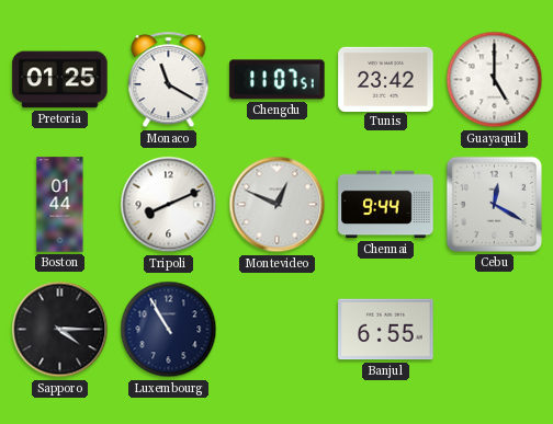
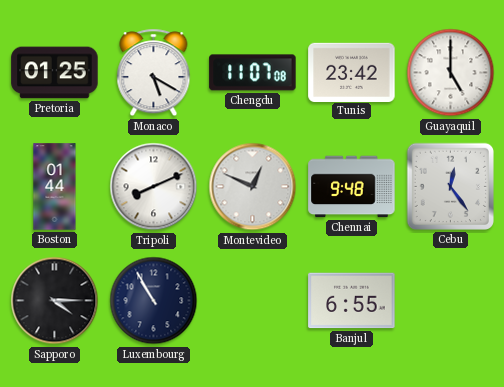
Monaco: 11:20 -> 5:20 (154, 73)
Chengdu: 11:07:51 -> 11:07:08 (253, 73)
Chennai: 9:44 -> 9:48 (352, 187)
Cebu: 12:20 -> 12:24 (450, 186)
